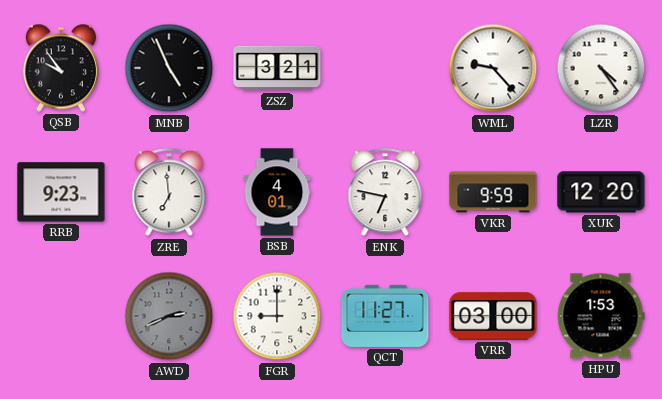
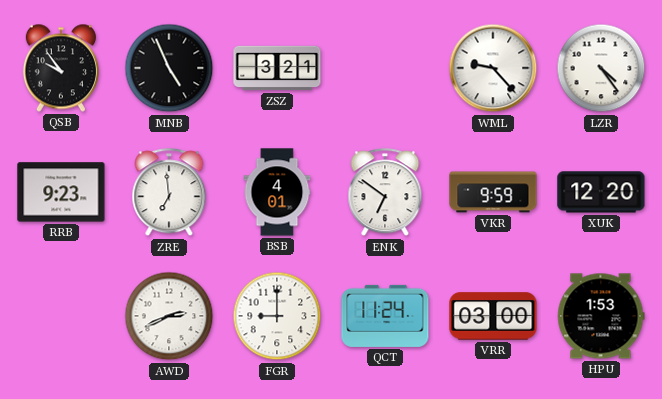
ENK: 6:47 -> 6:51 (385, 193)
AWD dial: grey -> white (169, 316)
QCT: 11:27 -> 11:24 (385, 316)
